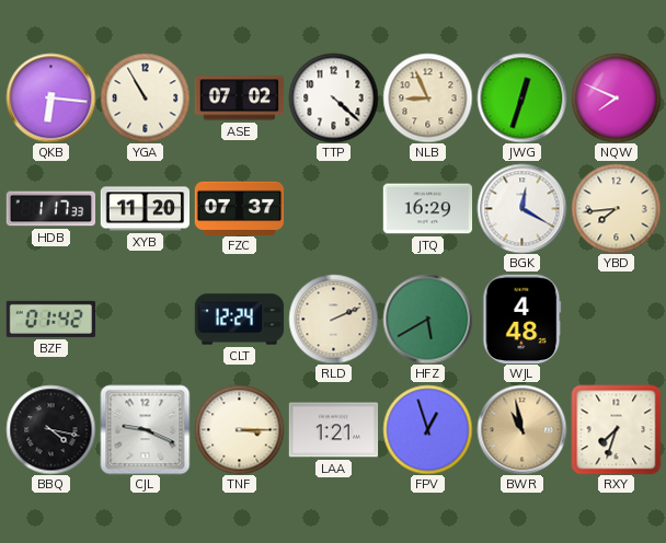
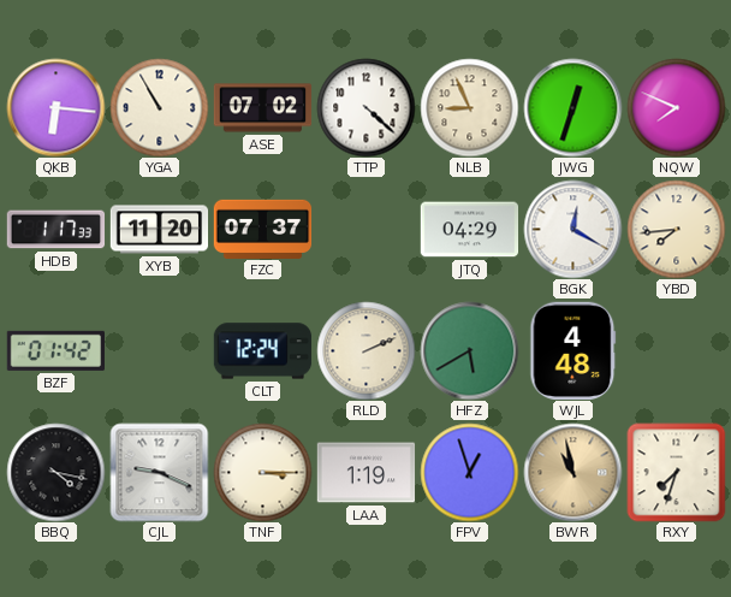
JTQ: 16:29 -> 04:29 (469, 230)
LAA: 1:21 -> 1:19 (365, 473)
